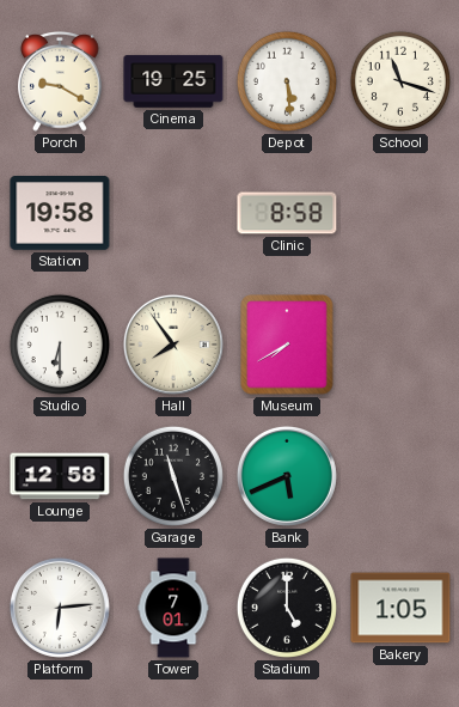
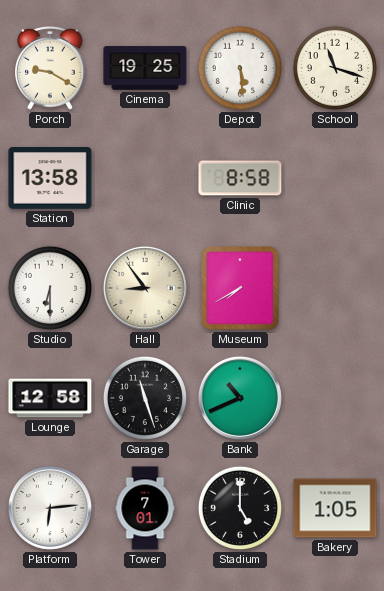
Station: 19:58 -> 13:58 (50, 179)
Hall: 7:54 -> 8:54 (145, 288)
Bank: 5:41 -> 10:41 (240, 398)
